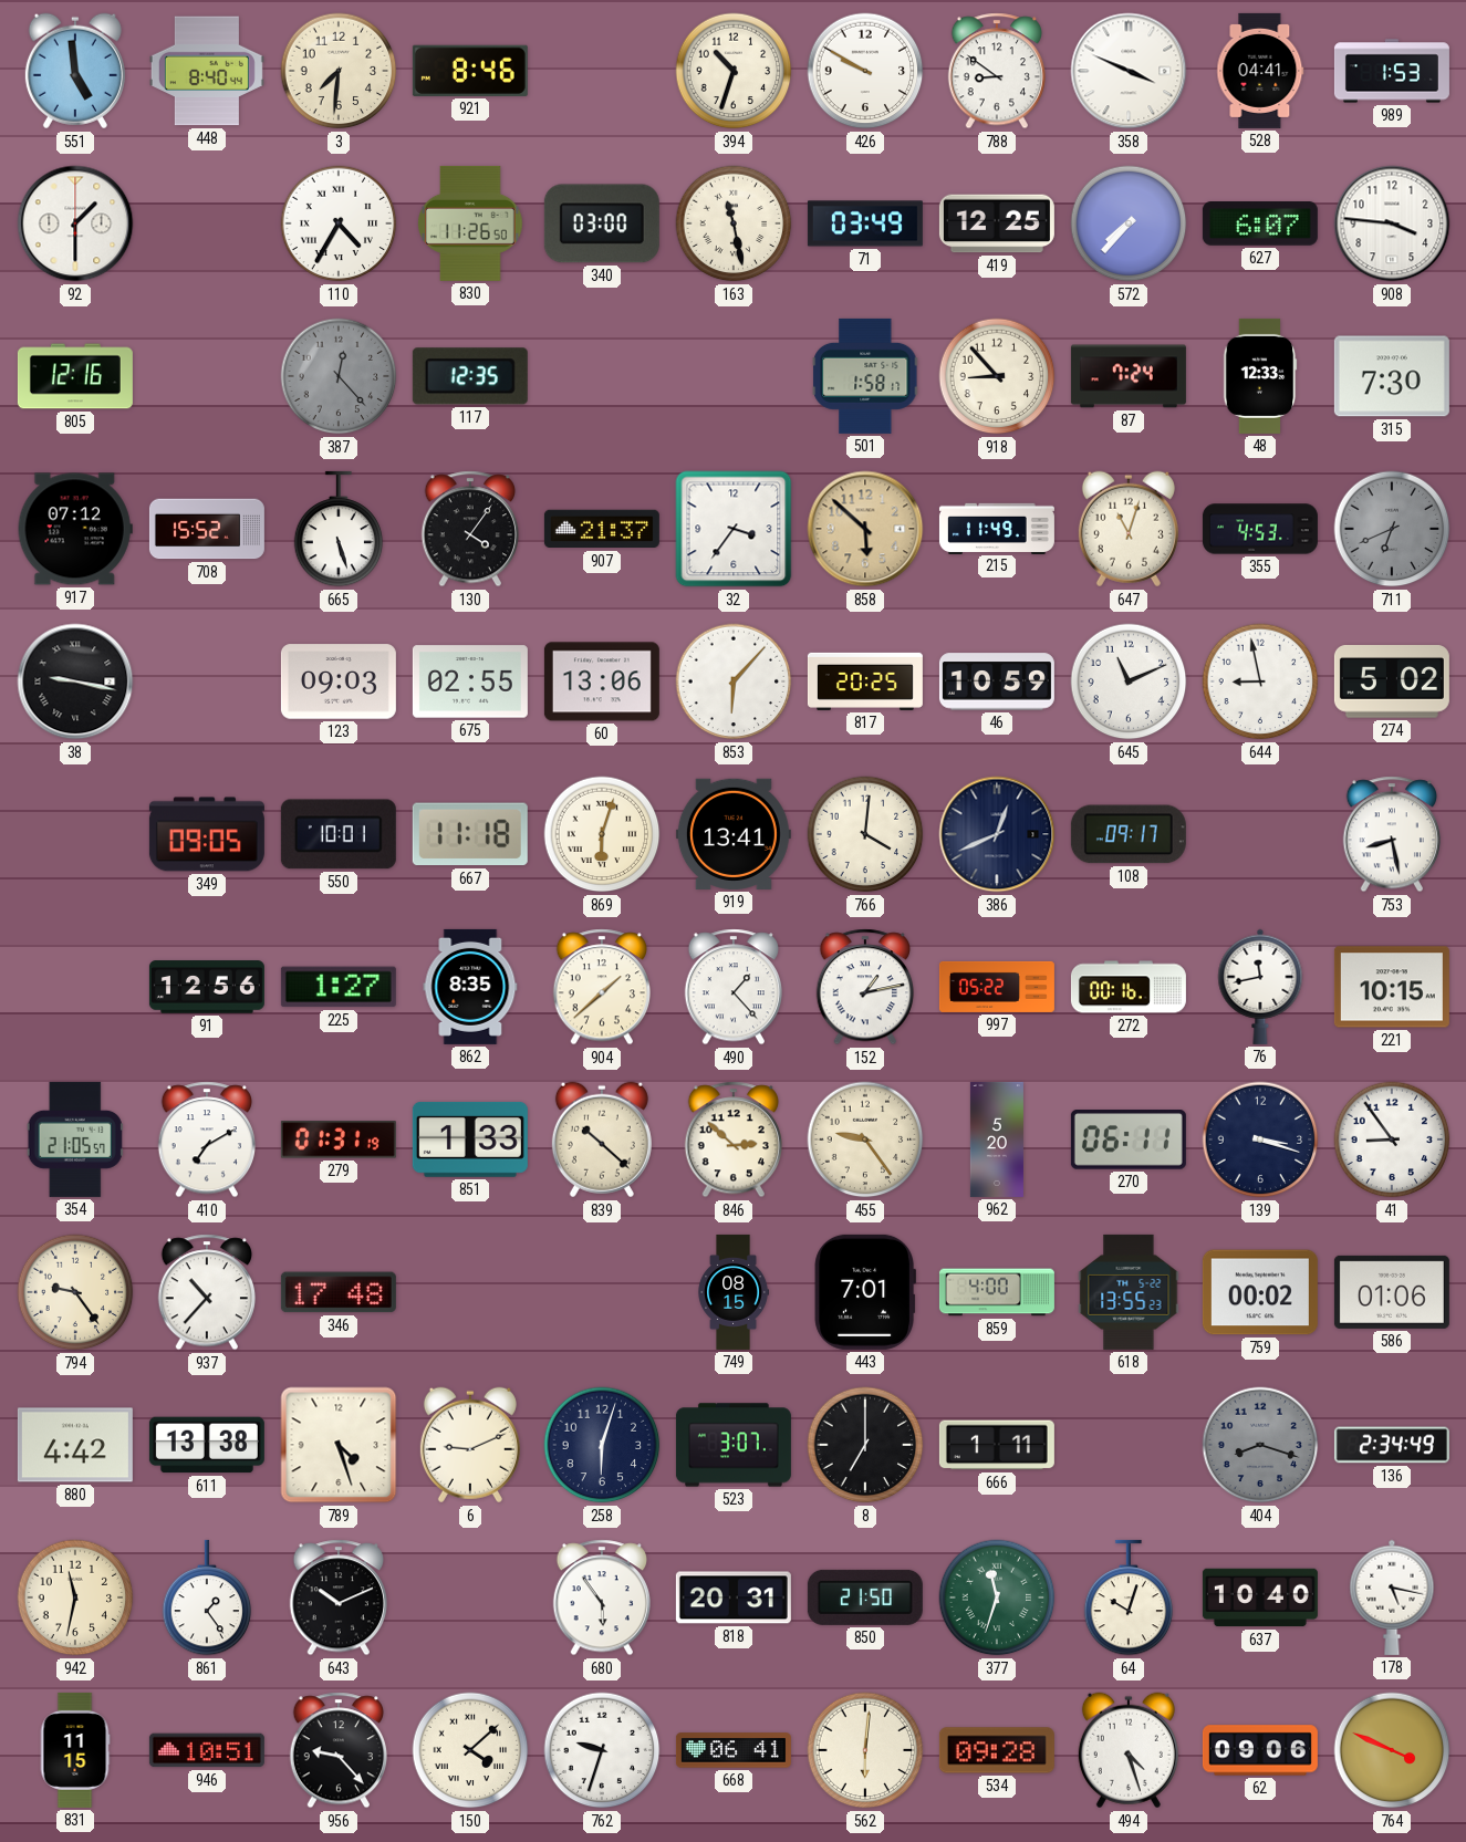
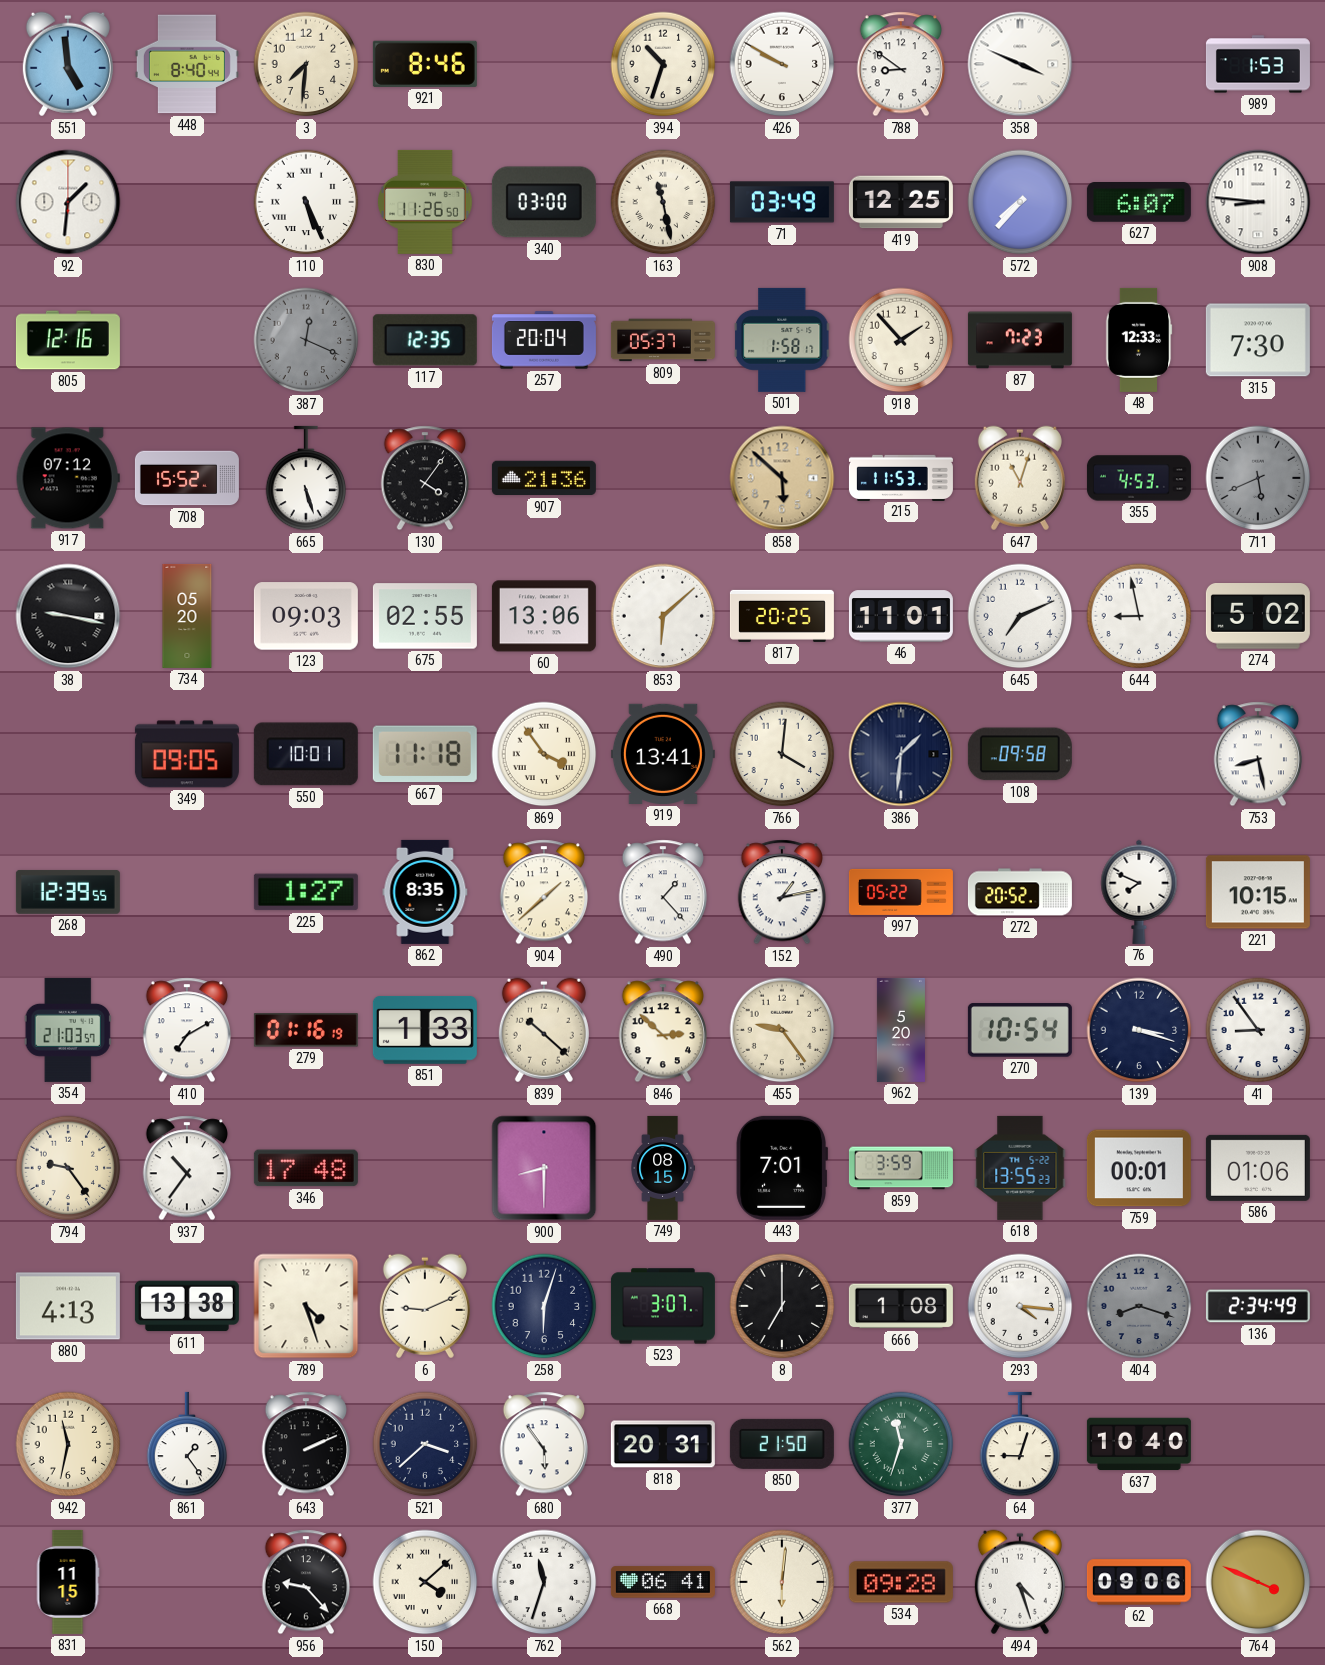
528: 04:41 -> none (1260, 71)
92: 1:30 -> 1:31 (68, 202)
110: 4:35 -> 5:26 (306, 202)
908: 3:46 -> 8:46 (1258, 202)
387: 12:23 -> 12:19 (306, 340)
257: none -> 20:04 (544, 340)
809: none -> 05:37 (663, 340)
918: 8:53 -> 1:53 (901, 340)
87: 7:24 -> 7:23 (1020, 340)
907: 21:37 -> 21:36 (544, 478)
32: 3:36 -> none (734, 529)
215: 11:49 -> 11:53 (901, 477)
711: 6:41 -> 5:41 (1258, 478)
734: none -> 05:20 (187, 616)
853: 6:07 -> 6:08 (663, 616)
46: 10:59 -> 11:01 (901, 616)
645: 11:11 -> 7:11 (1020, 616)
869: 6:03 -> 3:54 (544, 754)
386: 12:41 -> 1:31 (901, 754)
108: 09:17 -> 09:58 (1020, 754)
268: none -> 12:39 (68, 892)
91: 12:56 -> none (207, 987)
272: 00:16 -> 20:52 (1020, 892)
76: 11:43 -> 7:49 (1139, 892)
354: 21:05 -> 21:03 (68, 1030)
279: 01:31 -> 01:16 (306, 1030)
270: 06:11 -> 10:54 (1020, 1030)
937: 10:37 -> 10:36 (186, 1168)
900: none -> 8:30 (544, 1168)
859: 4:00 -> 3:59 (901, 1168)
759: 00:02 -> 00:01 (1139, 1168)
880: 4:42 -> 4:13 (68, 1306)
666: 1:11 -> 1:08 (901, 1306)
293: none -> 4:16 (1020, 1306)
643: 10:11 -> 2:11 (305, 1444)
521: none -> 3:38 (425, 1444)
64: 10:03 -> 9:03 (1020, 1444)
178: 5:17 -> none (1392, 1598)
946: 10:51 -> none (207, 1750)
762: 9:33 -> 11:33 (544, 1582)
